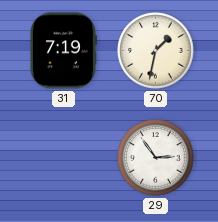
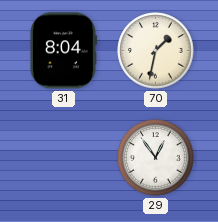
31: 7:19 -> 8:04 (63, 51)
29: 2:54 -> 12:54 (156, 158)
